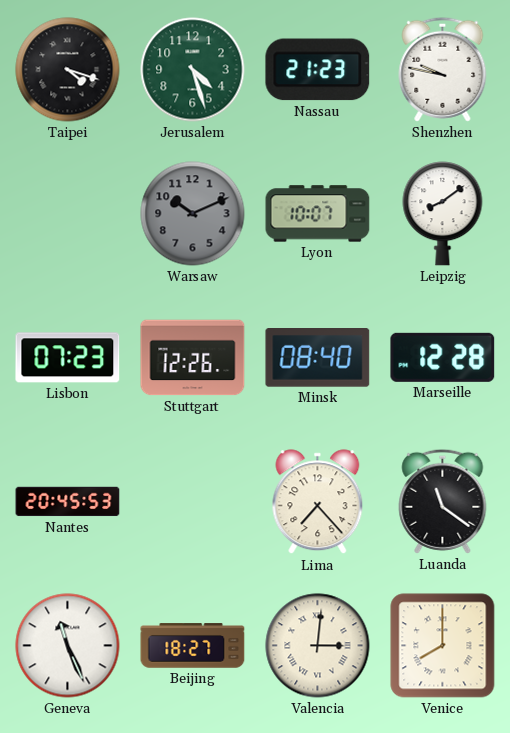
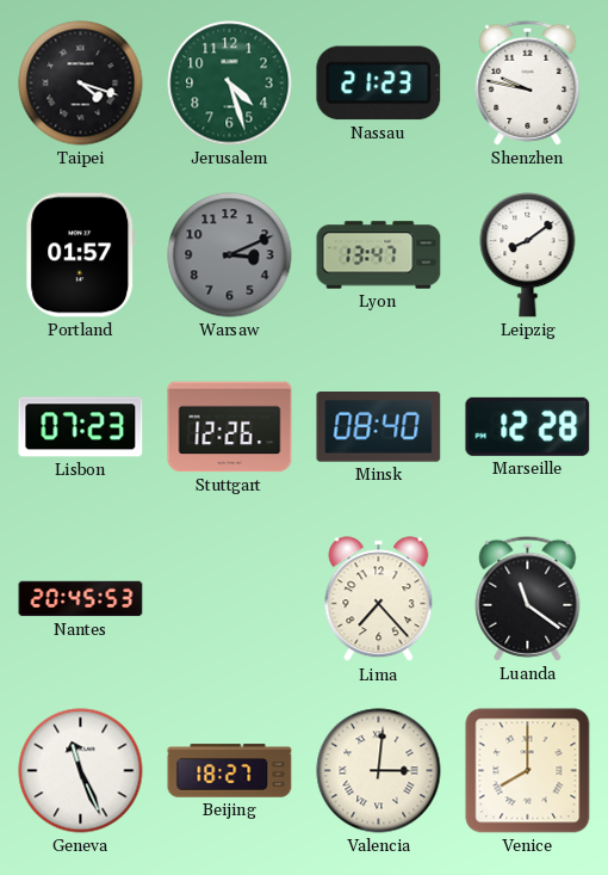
Portland: none -> 01:57 (81, 255)
Warsaw: 10:11 -> 3:11 (230, 255)
Lyon: 10:07 -> 13:47 (379, 255)
